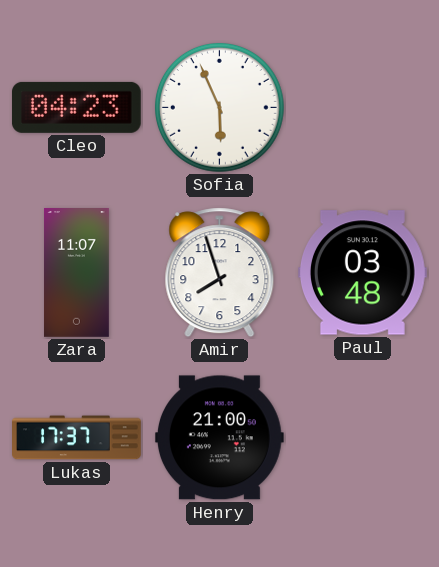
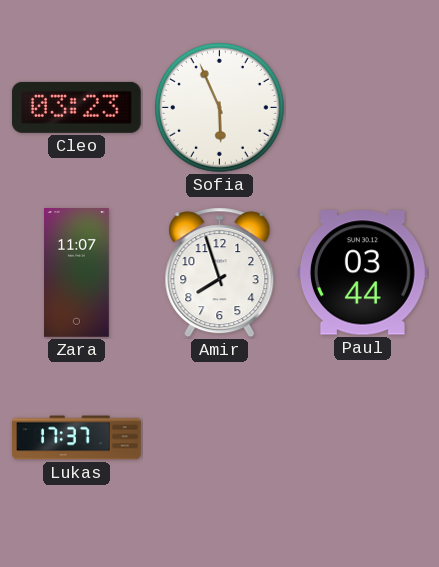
Cleo: 04:23 -> 03:23 (76, 107)
Paul: 03:48 -> 03:44 (362, 273)
Henry: 21:00 -> none (219, 438)
